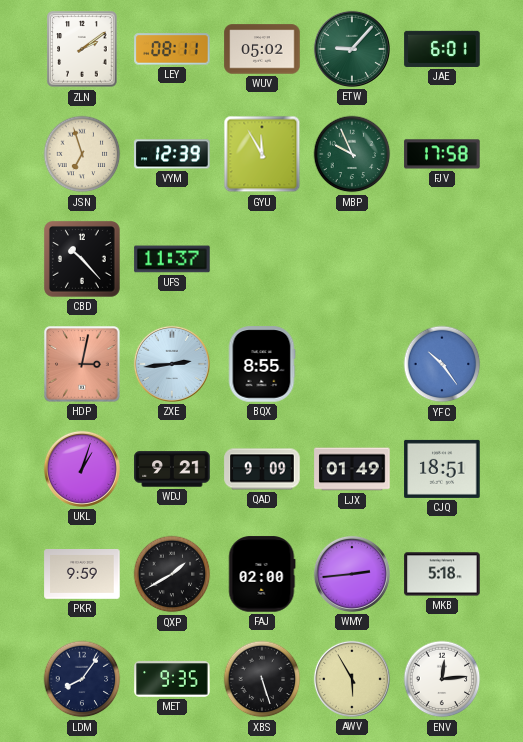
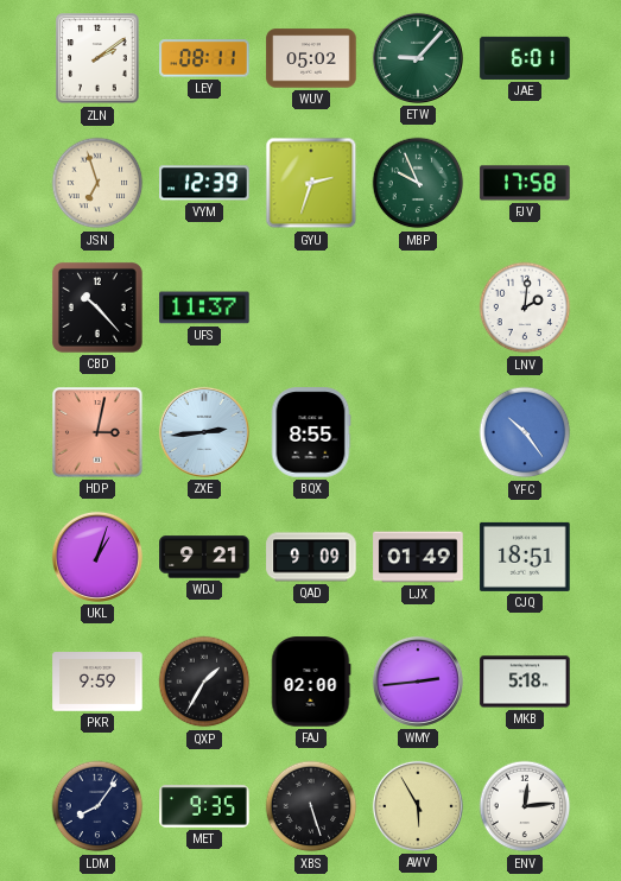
GYU: 11:55 -> 2:33 (311, 183)
LNV: none -> 2:01 (525, 308)
QXP: 1:40 -> 1:35 (204, 682)
